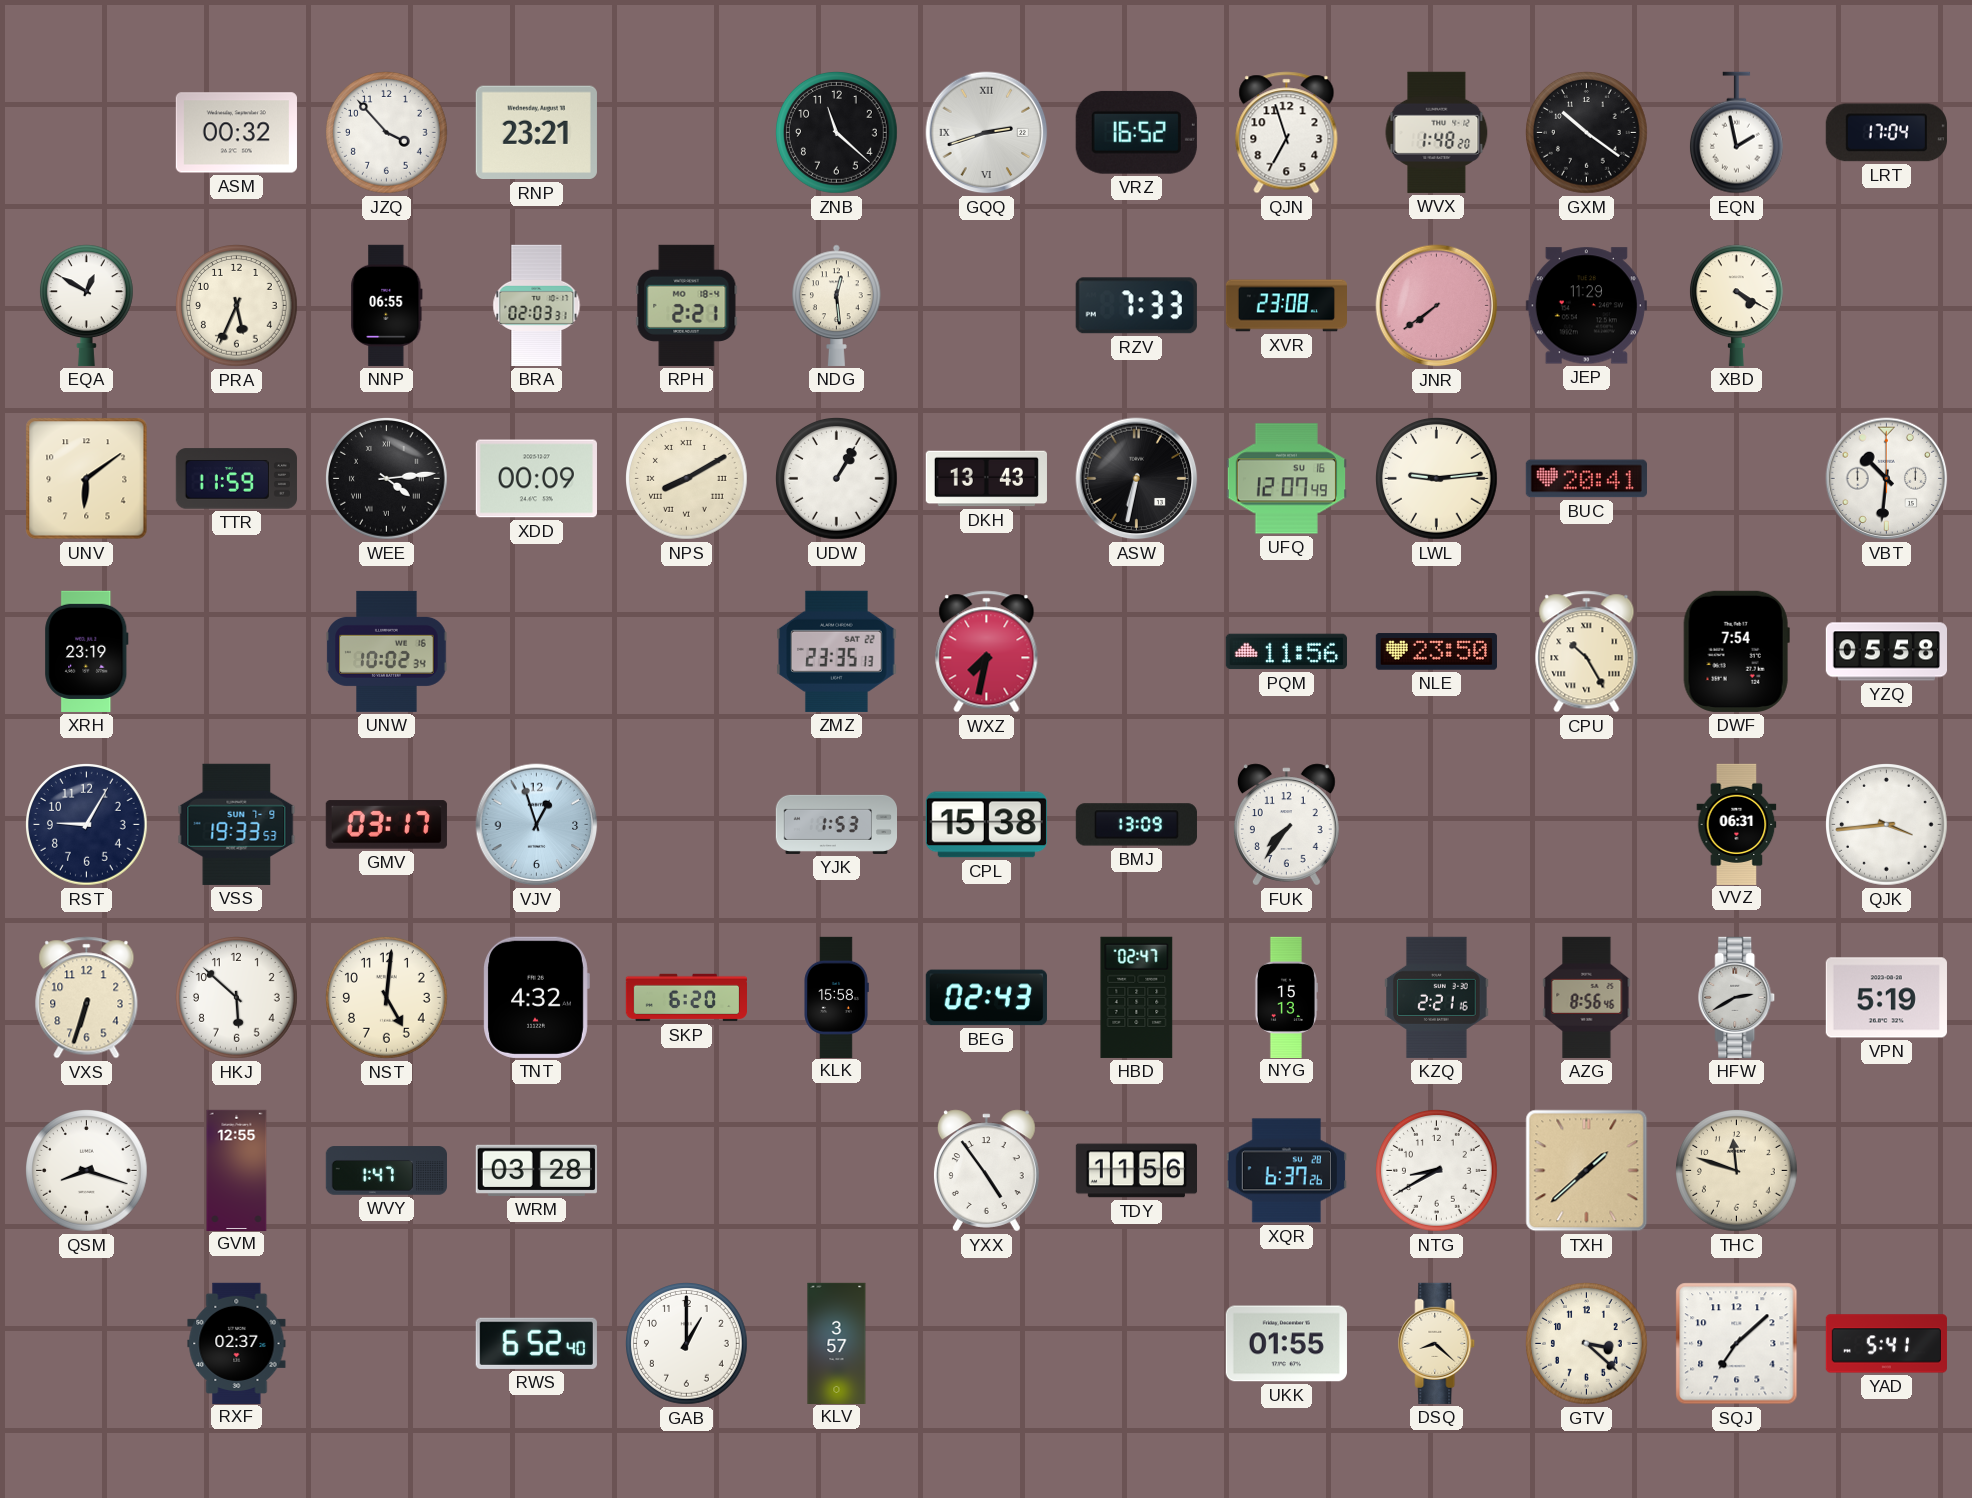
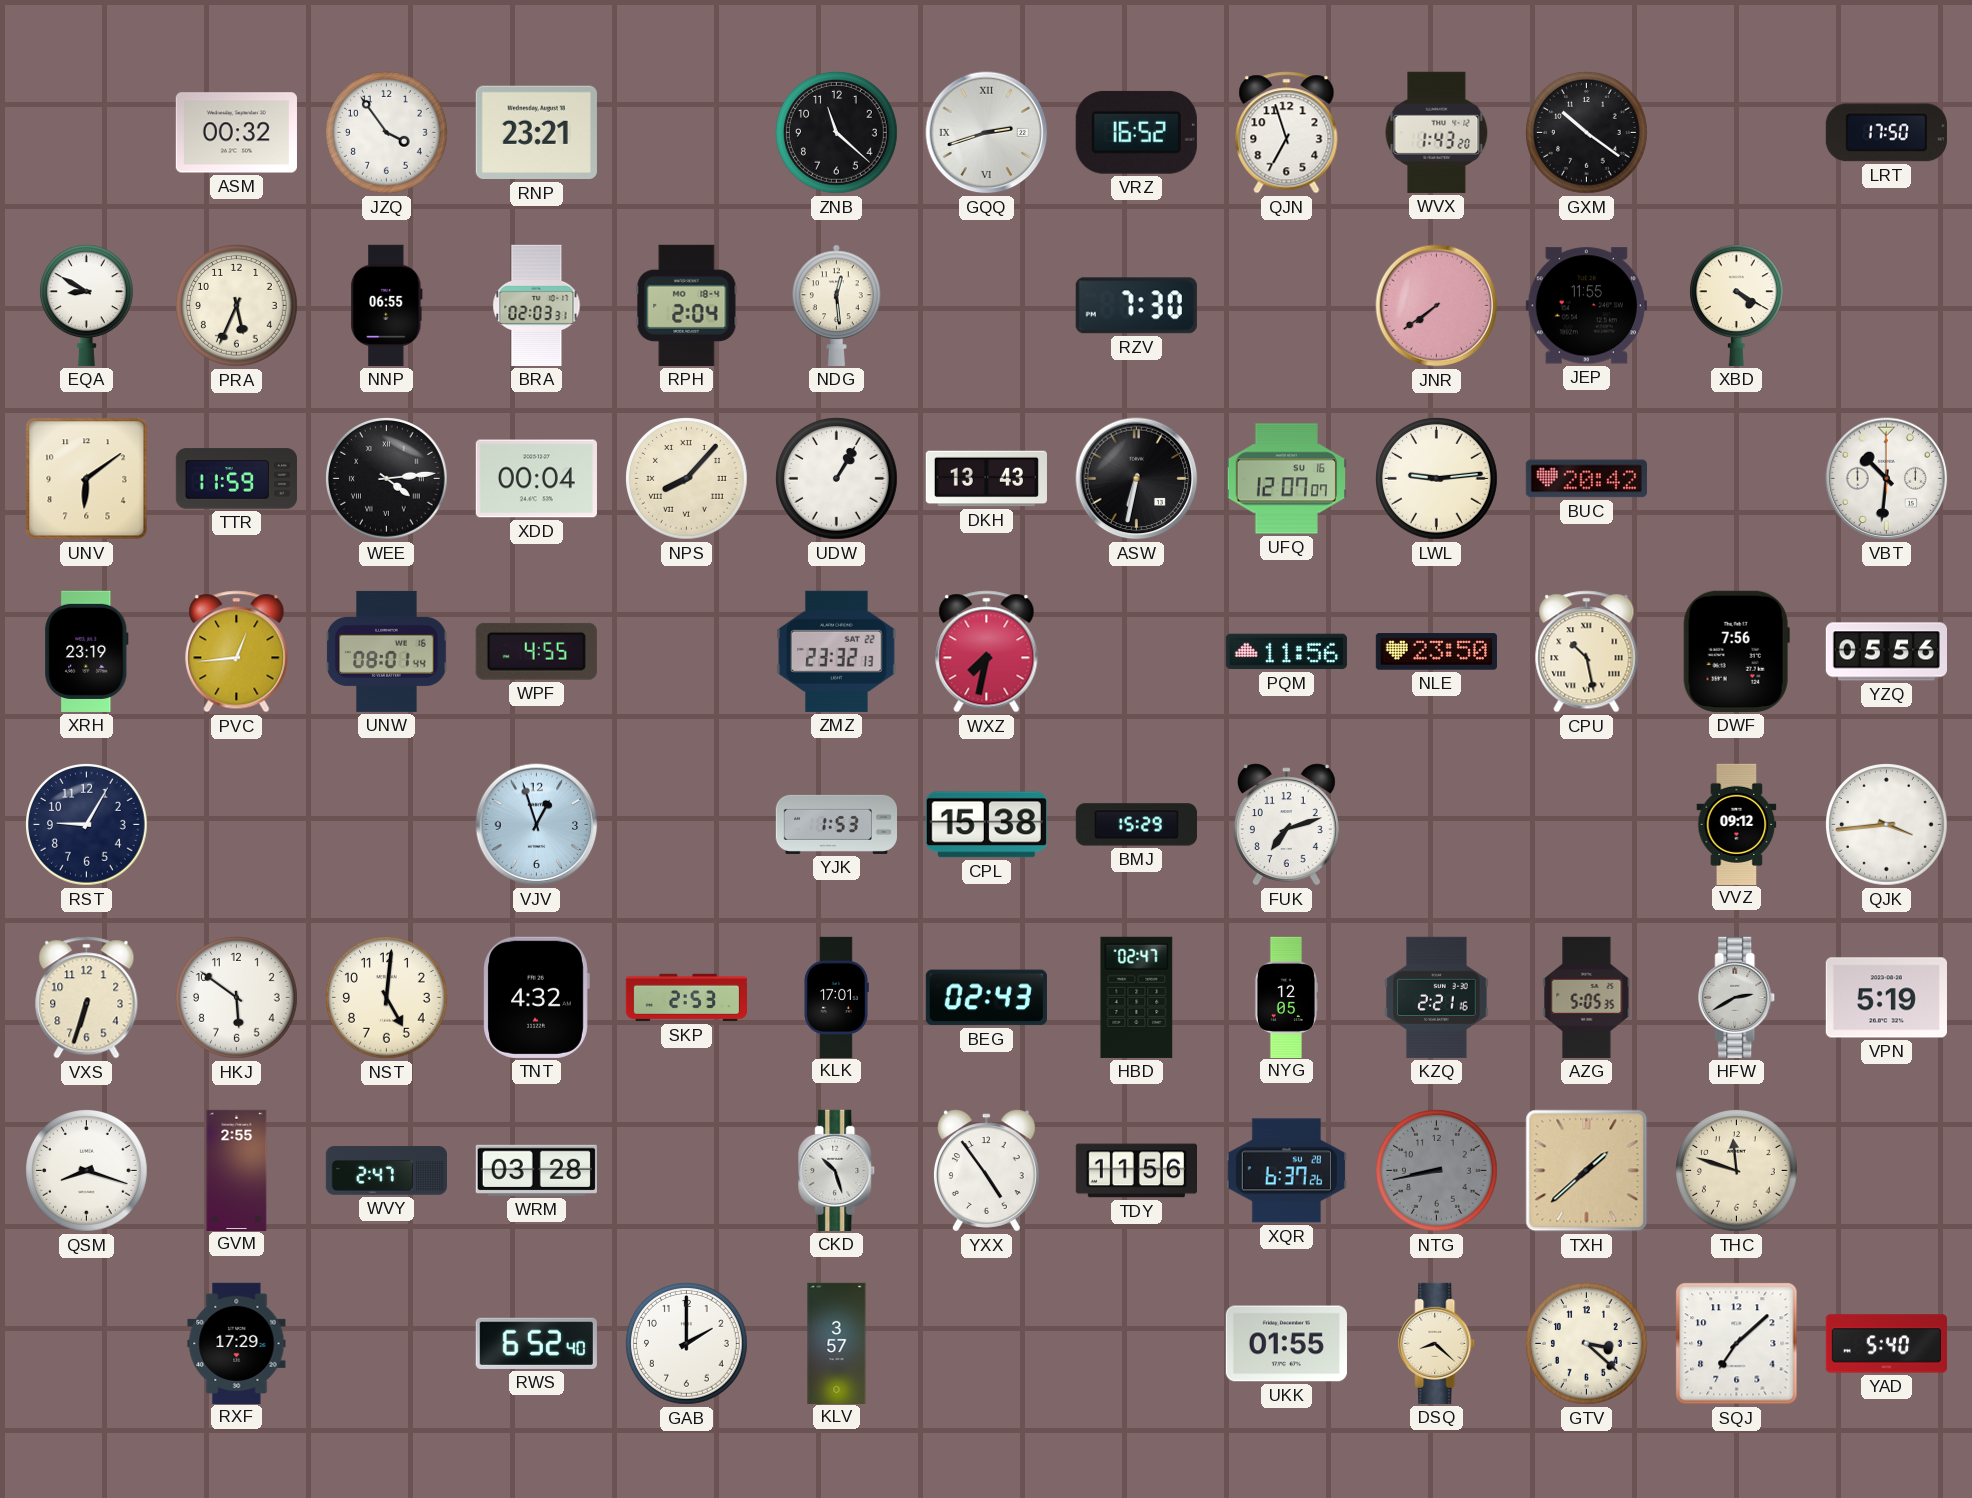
JZQ: 3:53 -> 3:54 (387, 133)
WVX: 1:48 -> 1:43 (1437, 132)
EQN: 1:58 -> none (1736, 133)
LRT: 17:04 -> 17:50 (1886, 133)
EQA: 12:50 -> 8:50 (86, 305)
RPH: 2:21 -> 2:04 (687, 305)
RZV: 7:33 -> 7:30 (1136, 306)
XVR: 23:08 -> none (1286, 306)
JEP: 11:29 -> 11:55 (1586, 306)
XDD: 00:09 -> 00:04 (536, 479)
NPS: 8:10 -> 8:07 (687, 479)
UFQ: 12:07:49 -> 12:07:07 (1286, 479)
BUC: 20:41 -> 20:42 (1586, 479)
PVC: none -> 12:44 (237, 652)
UNW: 10:02 -> 08:01 (387, 651)
WPF: none -> 4:55 (536, 651)
ZMZ: 23:35 -> 23:32 (837, 651)
CPU: 10:25 -> 10:28 (1587, 652)
DWF: 7:54 -> 7:56 (1736, 651)
YZQ: 05:58 -> 05:56 (1886, 652)
VSS: 19:33 -> none (237, 824)
GMV: 03:17 -> none (386, 825)
BMJ: 13:09 -> 15:29 (1136, 825)
FUK: 7:36 -> 7:12 (1286, 825)
VVZ: 06:31 -> 09:12 (1737, 824)
HKJ: 5:52 -> 5:51 (237, 998)
SKP: 6:20 -> 2:53 (686, 998)
KLK: 15:58 -> 17:01 (836, 997)
NYG: 15:13 -> 12:05 (1285, 997)
AZG: 8:56 -> 5:05 (1587, 997)
GVM: 12:55 -> 2:55 (237, 1170)
WVY: 1:47 -> 2:47 (386, 1171)
CKD: none -> 10:27 (837, 1170)
NTG: 8:40 -> 8:43 (1437, 1171)
NTG dial: white -> grey (1437, 1171)
RXF: 02:37 -> 17:29 (237, 1343)
GAB: 1:00 -> 2:00 (687, 1344)
YAD: 5:41 -> 5:40 (1886, 1344)
